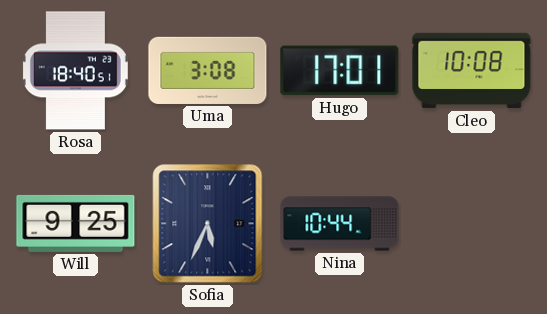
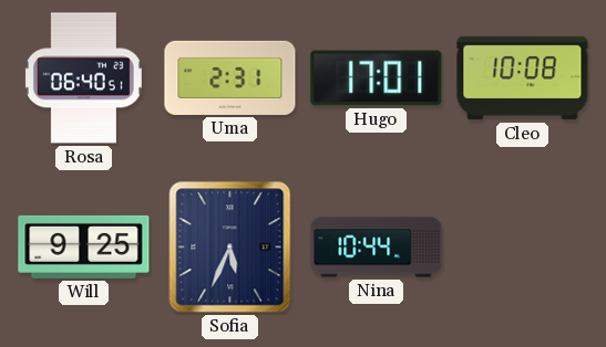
Rosa: 18:40 -> 06:40 (83, 78)
Uma: 3:08 -> 2:31 (230, 77)
